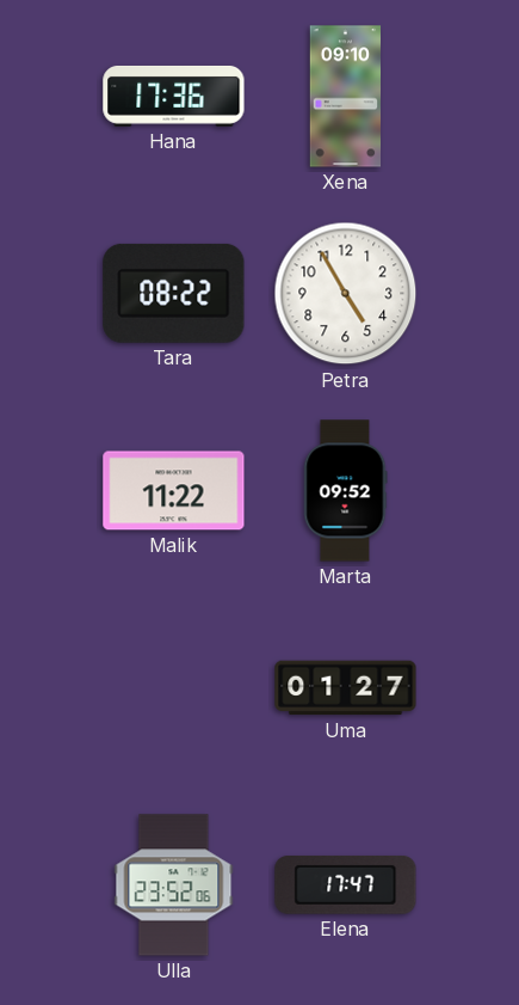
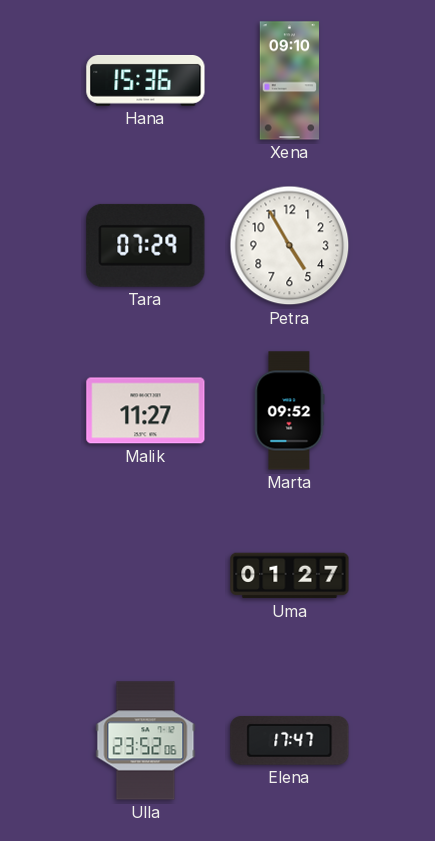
Hana: 17:36 -> 15:36 (146, 80)
Tara: 08:22 -> 07:29 (146, 245)
Malik: 11:22 -> 11:27 (146, 411)
